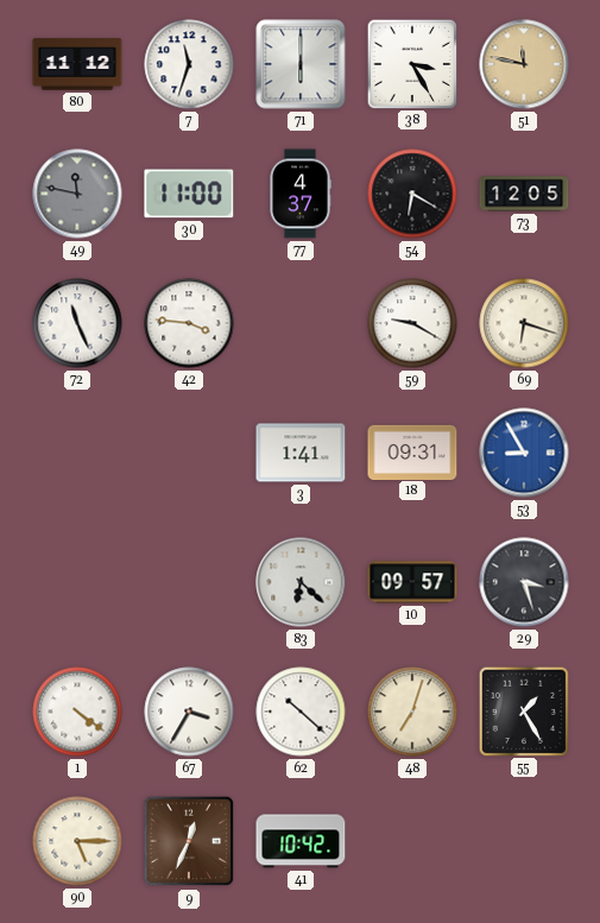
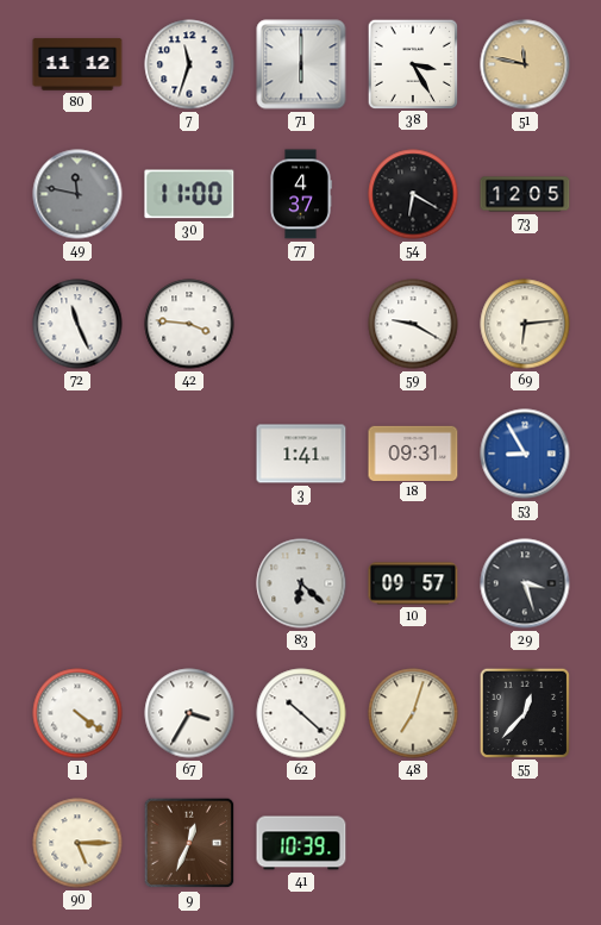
69: 6:18 -> 6:14 (525, 324)
55: 1:25 -> 12:37 (524, 712)
41: 10:42 -> 10:39 (301, 843)
